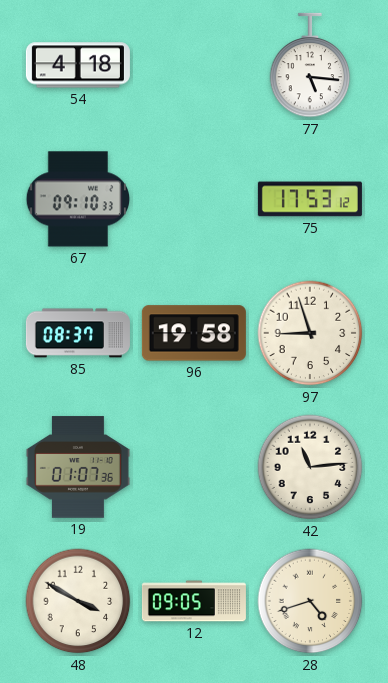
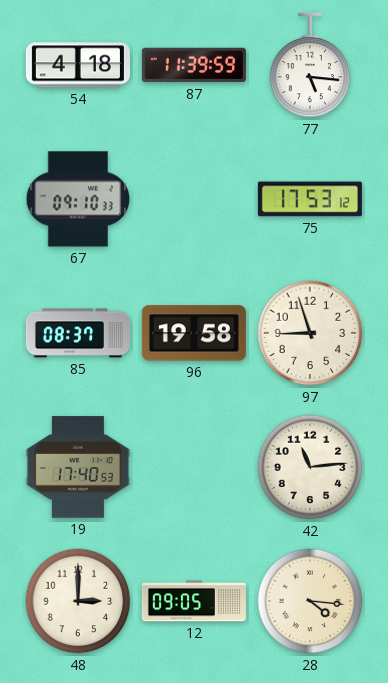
87: none -> 11:39 (194, 65)
19: 01:07 -> 17:40 (78, 467)
48: 3:50 -> 3:00 (78, 601)
28: 4:42 -> 4:16 (310, 601)
